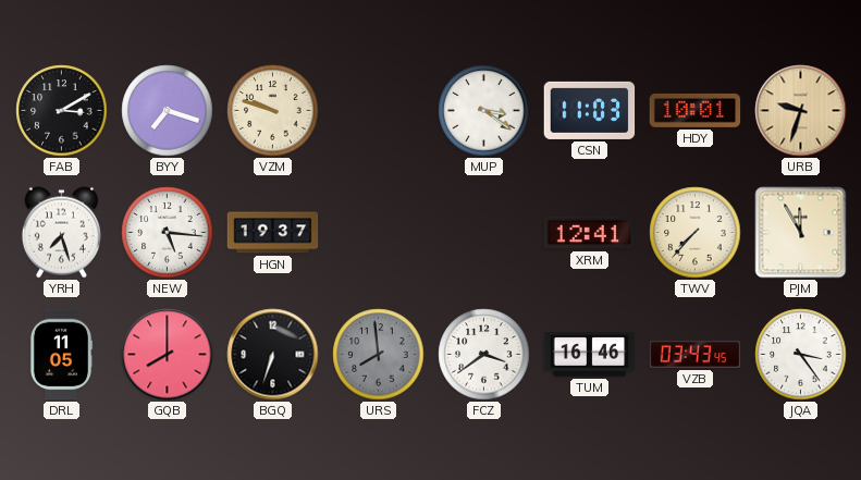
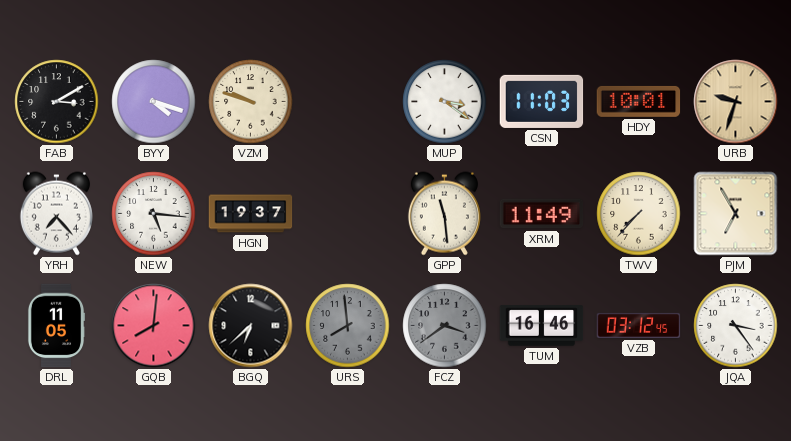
BYY: 7:18 -> 4:18 (154, 102)
YRH: 7:27 -> 7:23 (56, 214)
GPP: none -> 11:29 (444, 214)
XRM: 12:41 -> 11:49 (542, 214)
PJM: 11:55 -> 6:55 (736, 214)
GQB: 8:00 -> 8:01 (154, 326)
BGQ: 6:33 -> 6:38 (251, 326)
FCZ dial: white -> grey (445, 326)
VZB: 03:43 -> 03:12 (639, 325)
